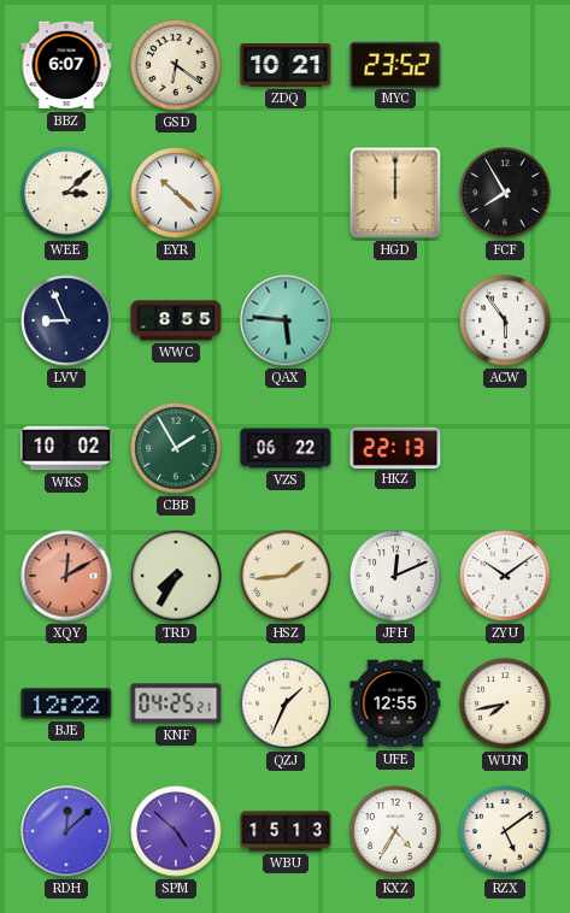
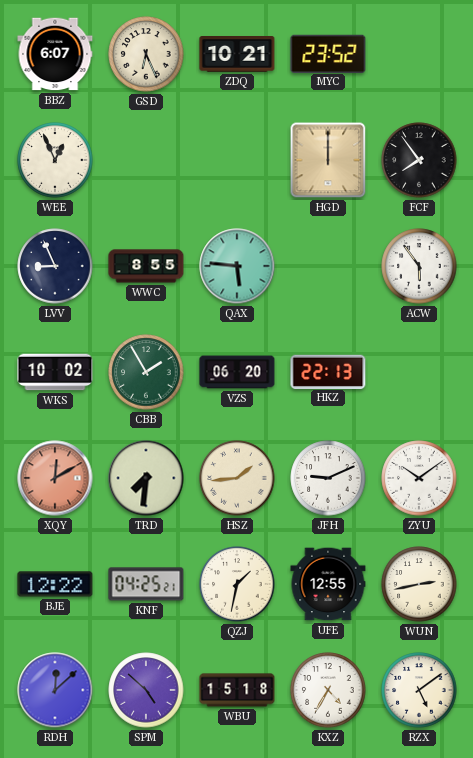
GSD: 6:21 -> 6:26 (146, 54)
WEE: 3:08 -> 12:56 (55, 160)
EYR: 10:22 -> none (176, 193)
FCF: 7:55 -> 7:54 (419, 160)
VZS: 06:22 -> 06:20 (237, 372)
TRD: 7:35 -> 7:31 (146, 478)
JFH: 12:11 -> 9:11 (328, 478)
QZJ: 1:34 -> 1:32 (237, 584)
WUN: 7:43 -> 2:43 (419, 584)
WBU: 15:13 -> 15:18 (237, 690)
